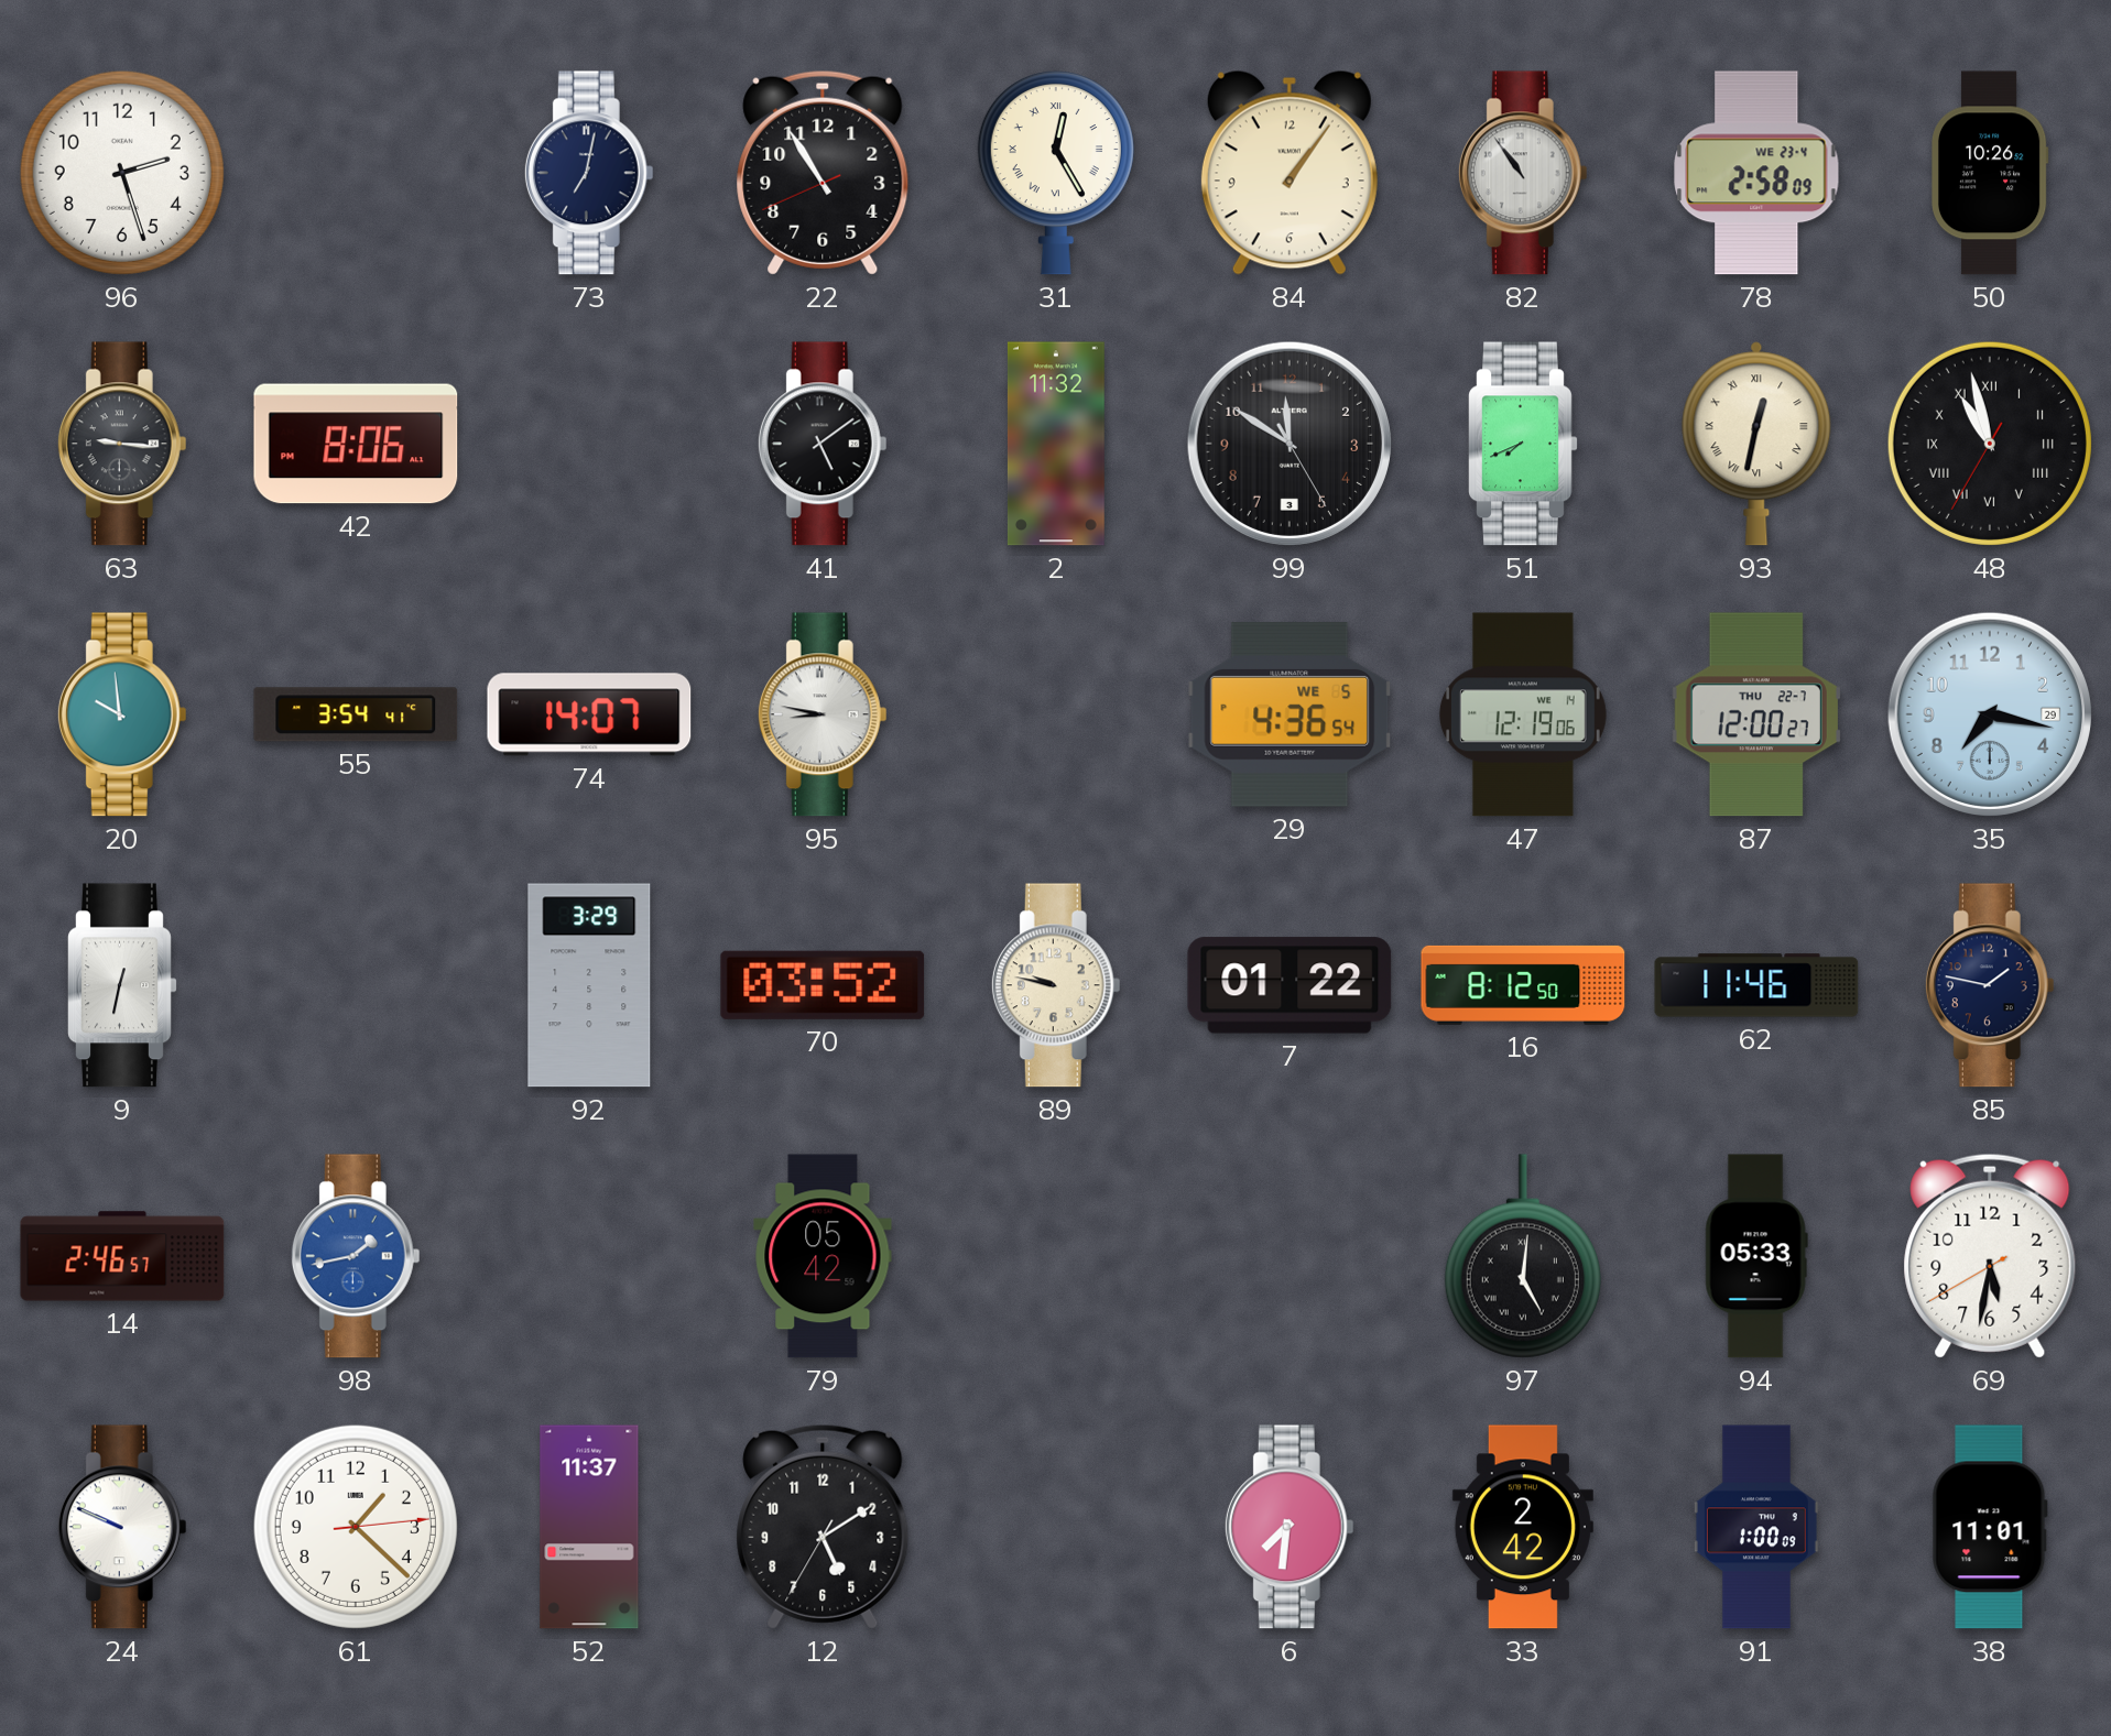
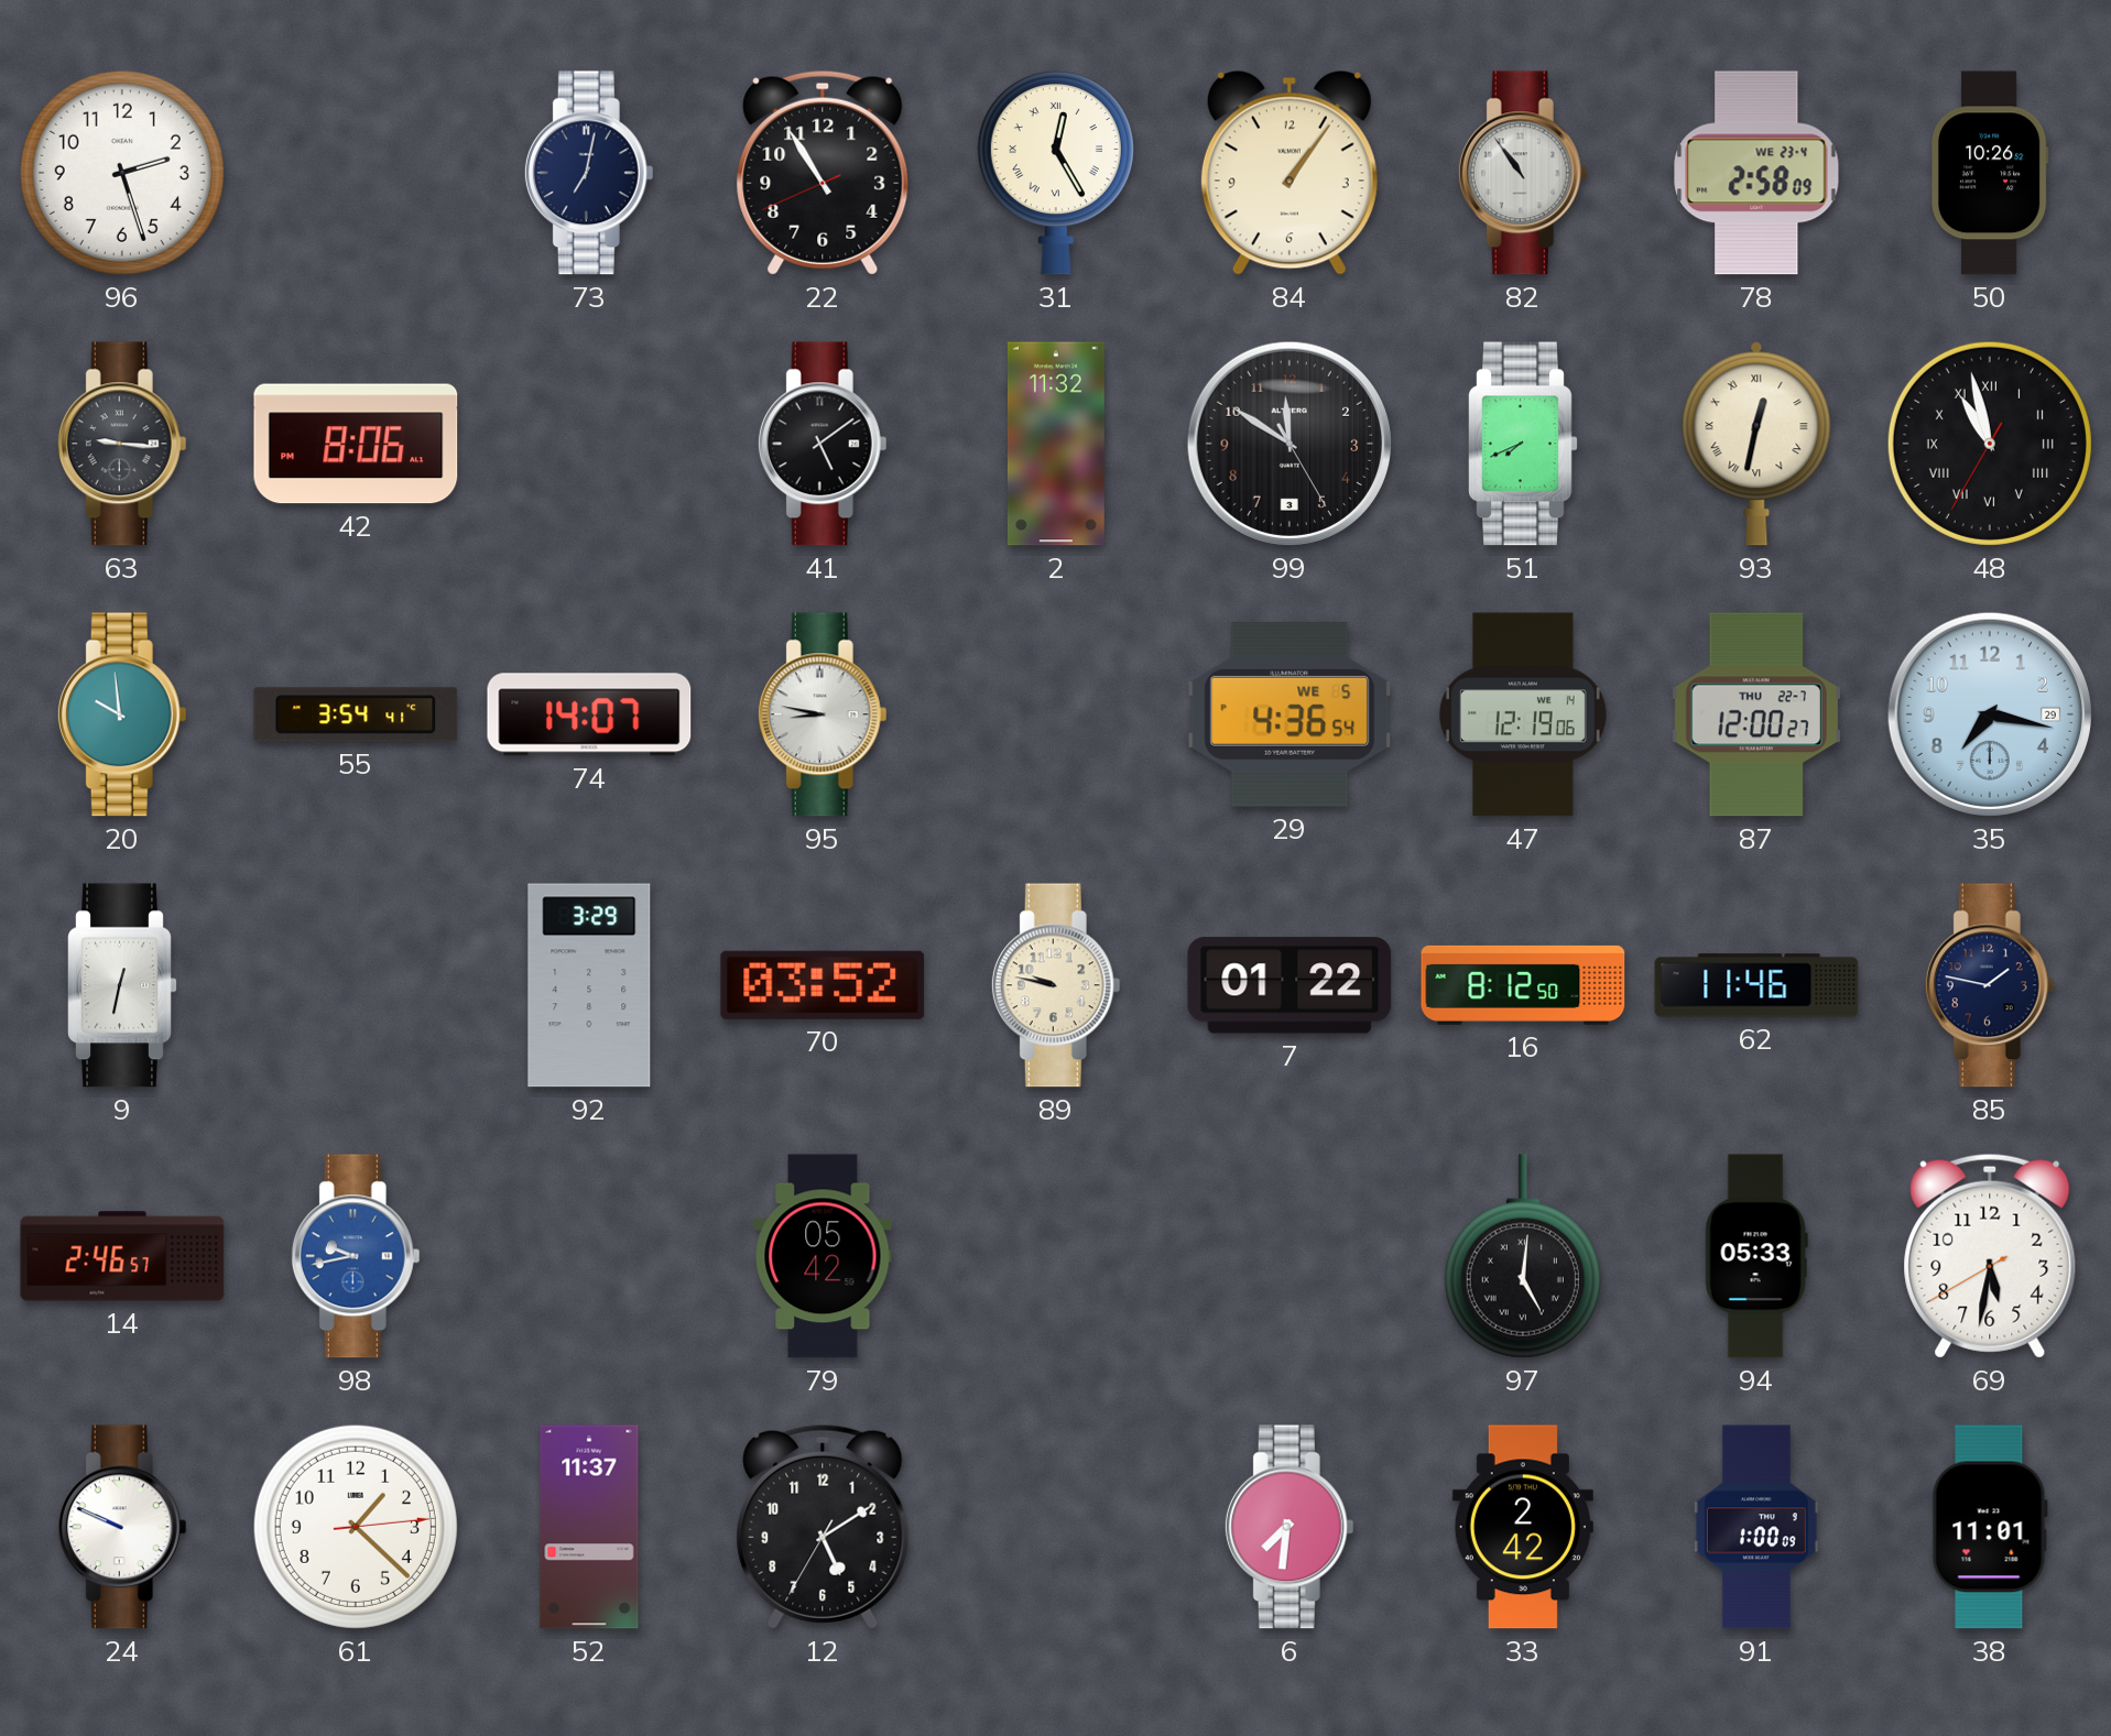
98: 1:43 -> 9:43 (356, 1256)
